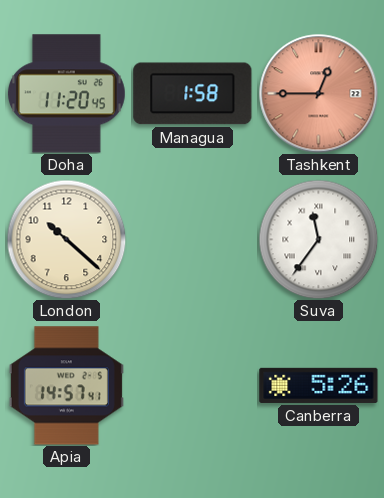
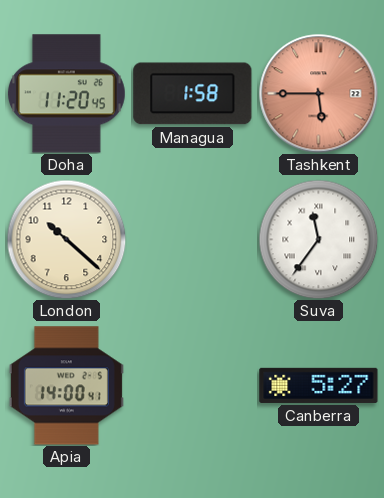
Tashkent: 12:45 -> 5:45 (319, 94)
Apia: 14:57 -> 14:00 (66, 386)
Canberra: 5:26 -> 5:27 (319, 385)
